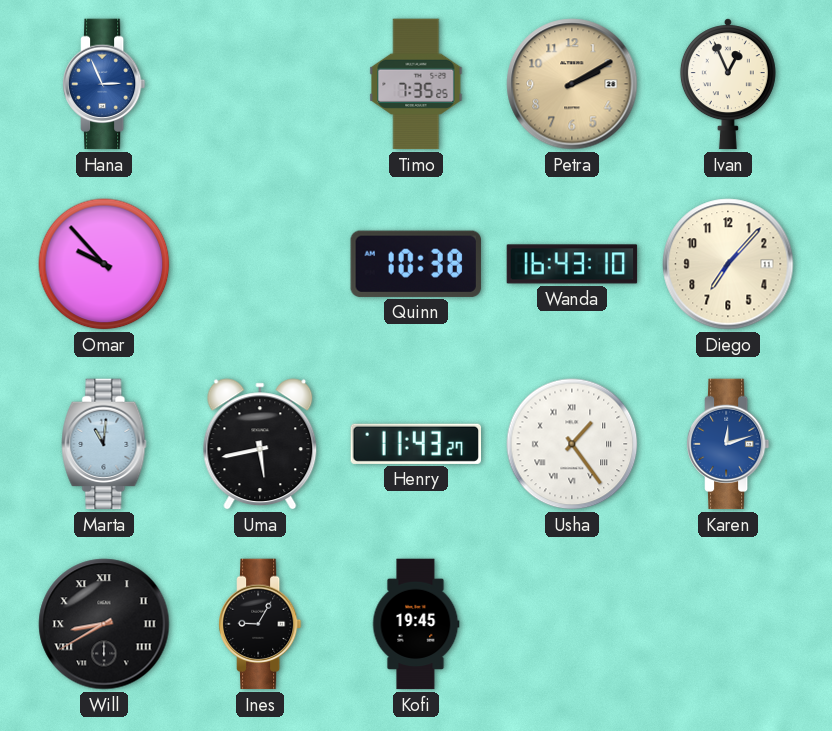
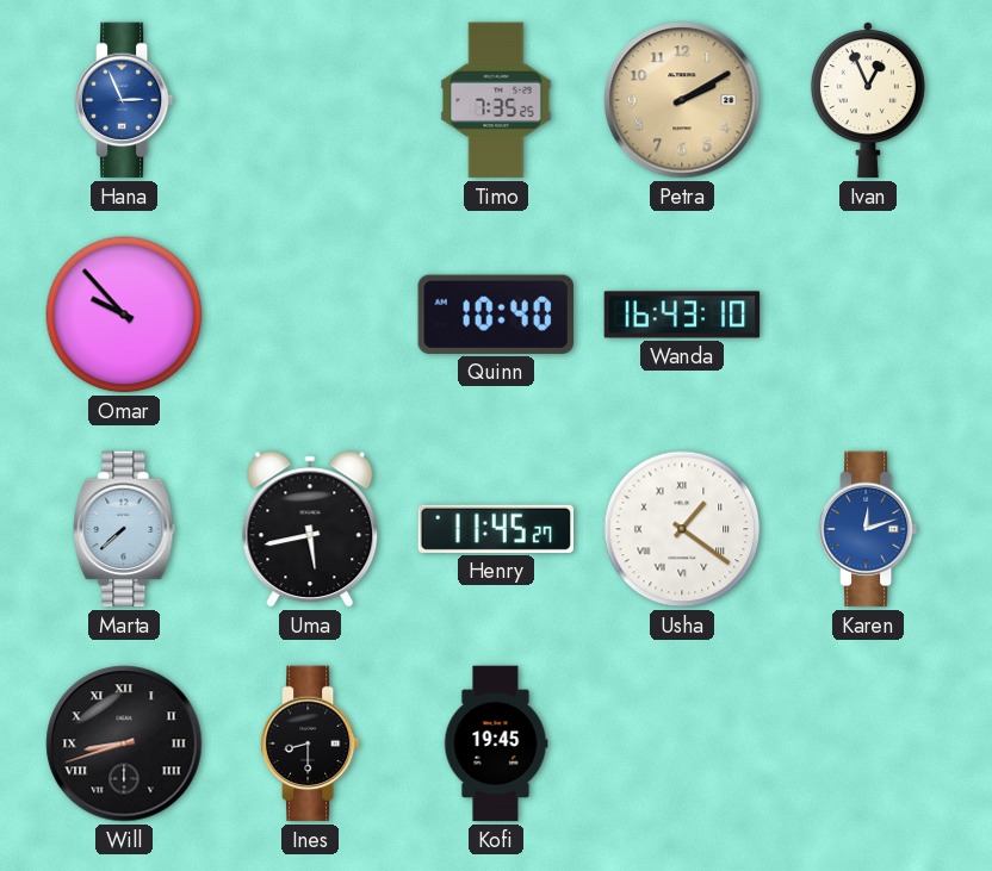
Quinn: 10:38 -> 10:40 (496, 315)
Diego: 7:07 -> none (728, 264)
Marta: 11:01 -> 7:38 (124, 529)
Henry: 11:43 -> 11:45 (496, 529)
Usha: 1:24 -> 1:21 (682, 529)
Will: 8:40 -> 8:42 (124, 744)
Ines: 9:05 -> 8:30 (310, 744)
